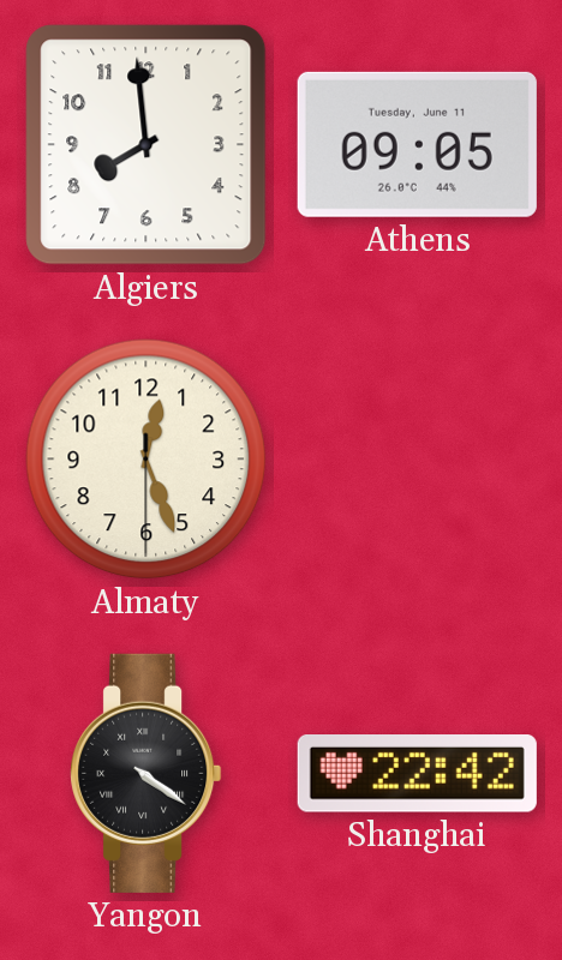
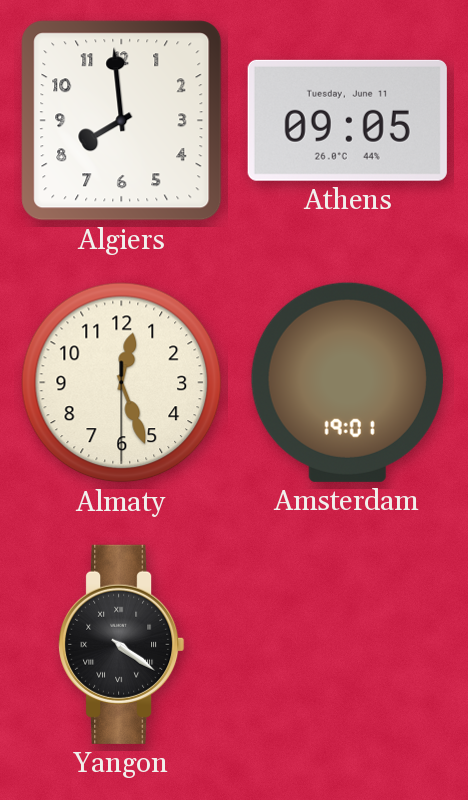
Amsterdam: none -> 19:01 (347, 382)
Shanghai: 22:42 -> none (417, 774)
